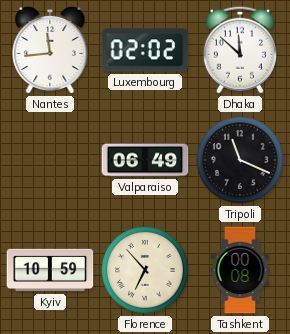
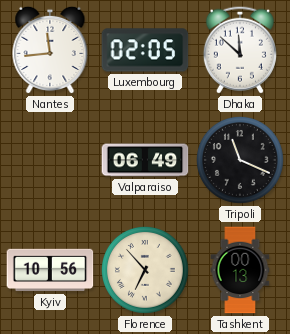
Luxembourg: 02:02 -> 02:05 (145, 50)
Kyiv: 10:59 -> 10:56 (50, 270)
Tashkent: 00:08 -> 00:13 (240, 270)
